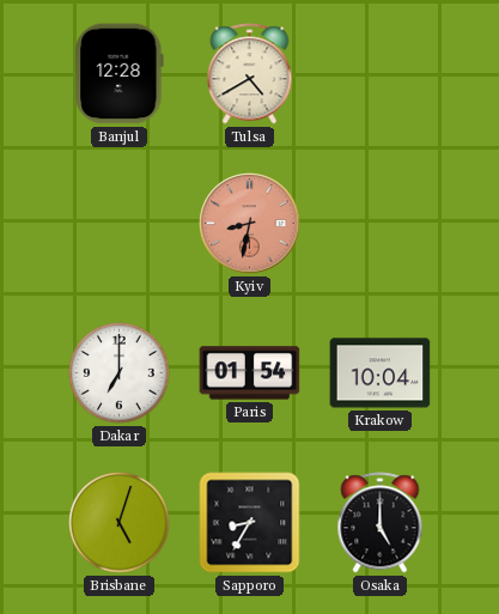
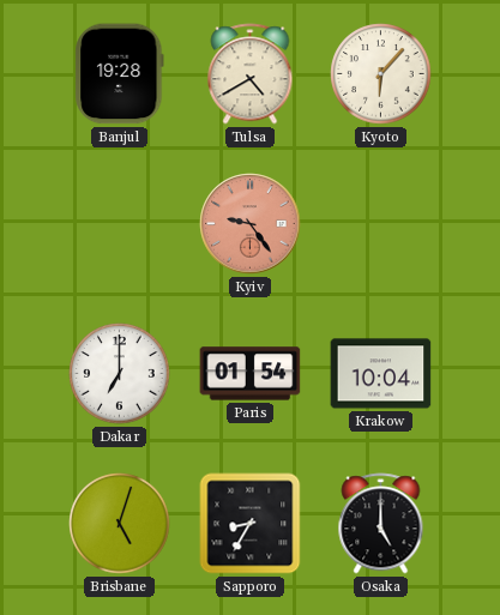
Banjul: 12:28 -> 19:28 (120, 74)
Kyoto: none -> 6:07 (381, 74)
Kyiv: 8:32 -> 9:24 (251, 224)
